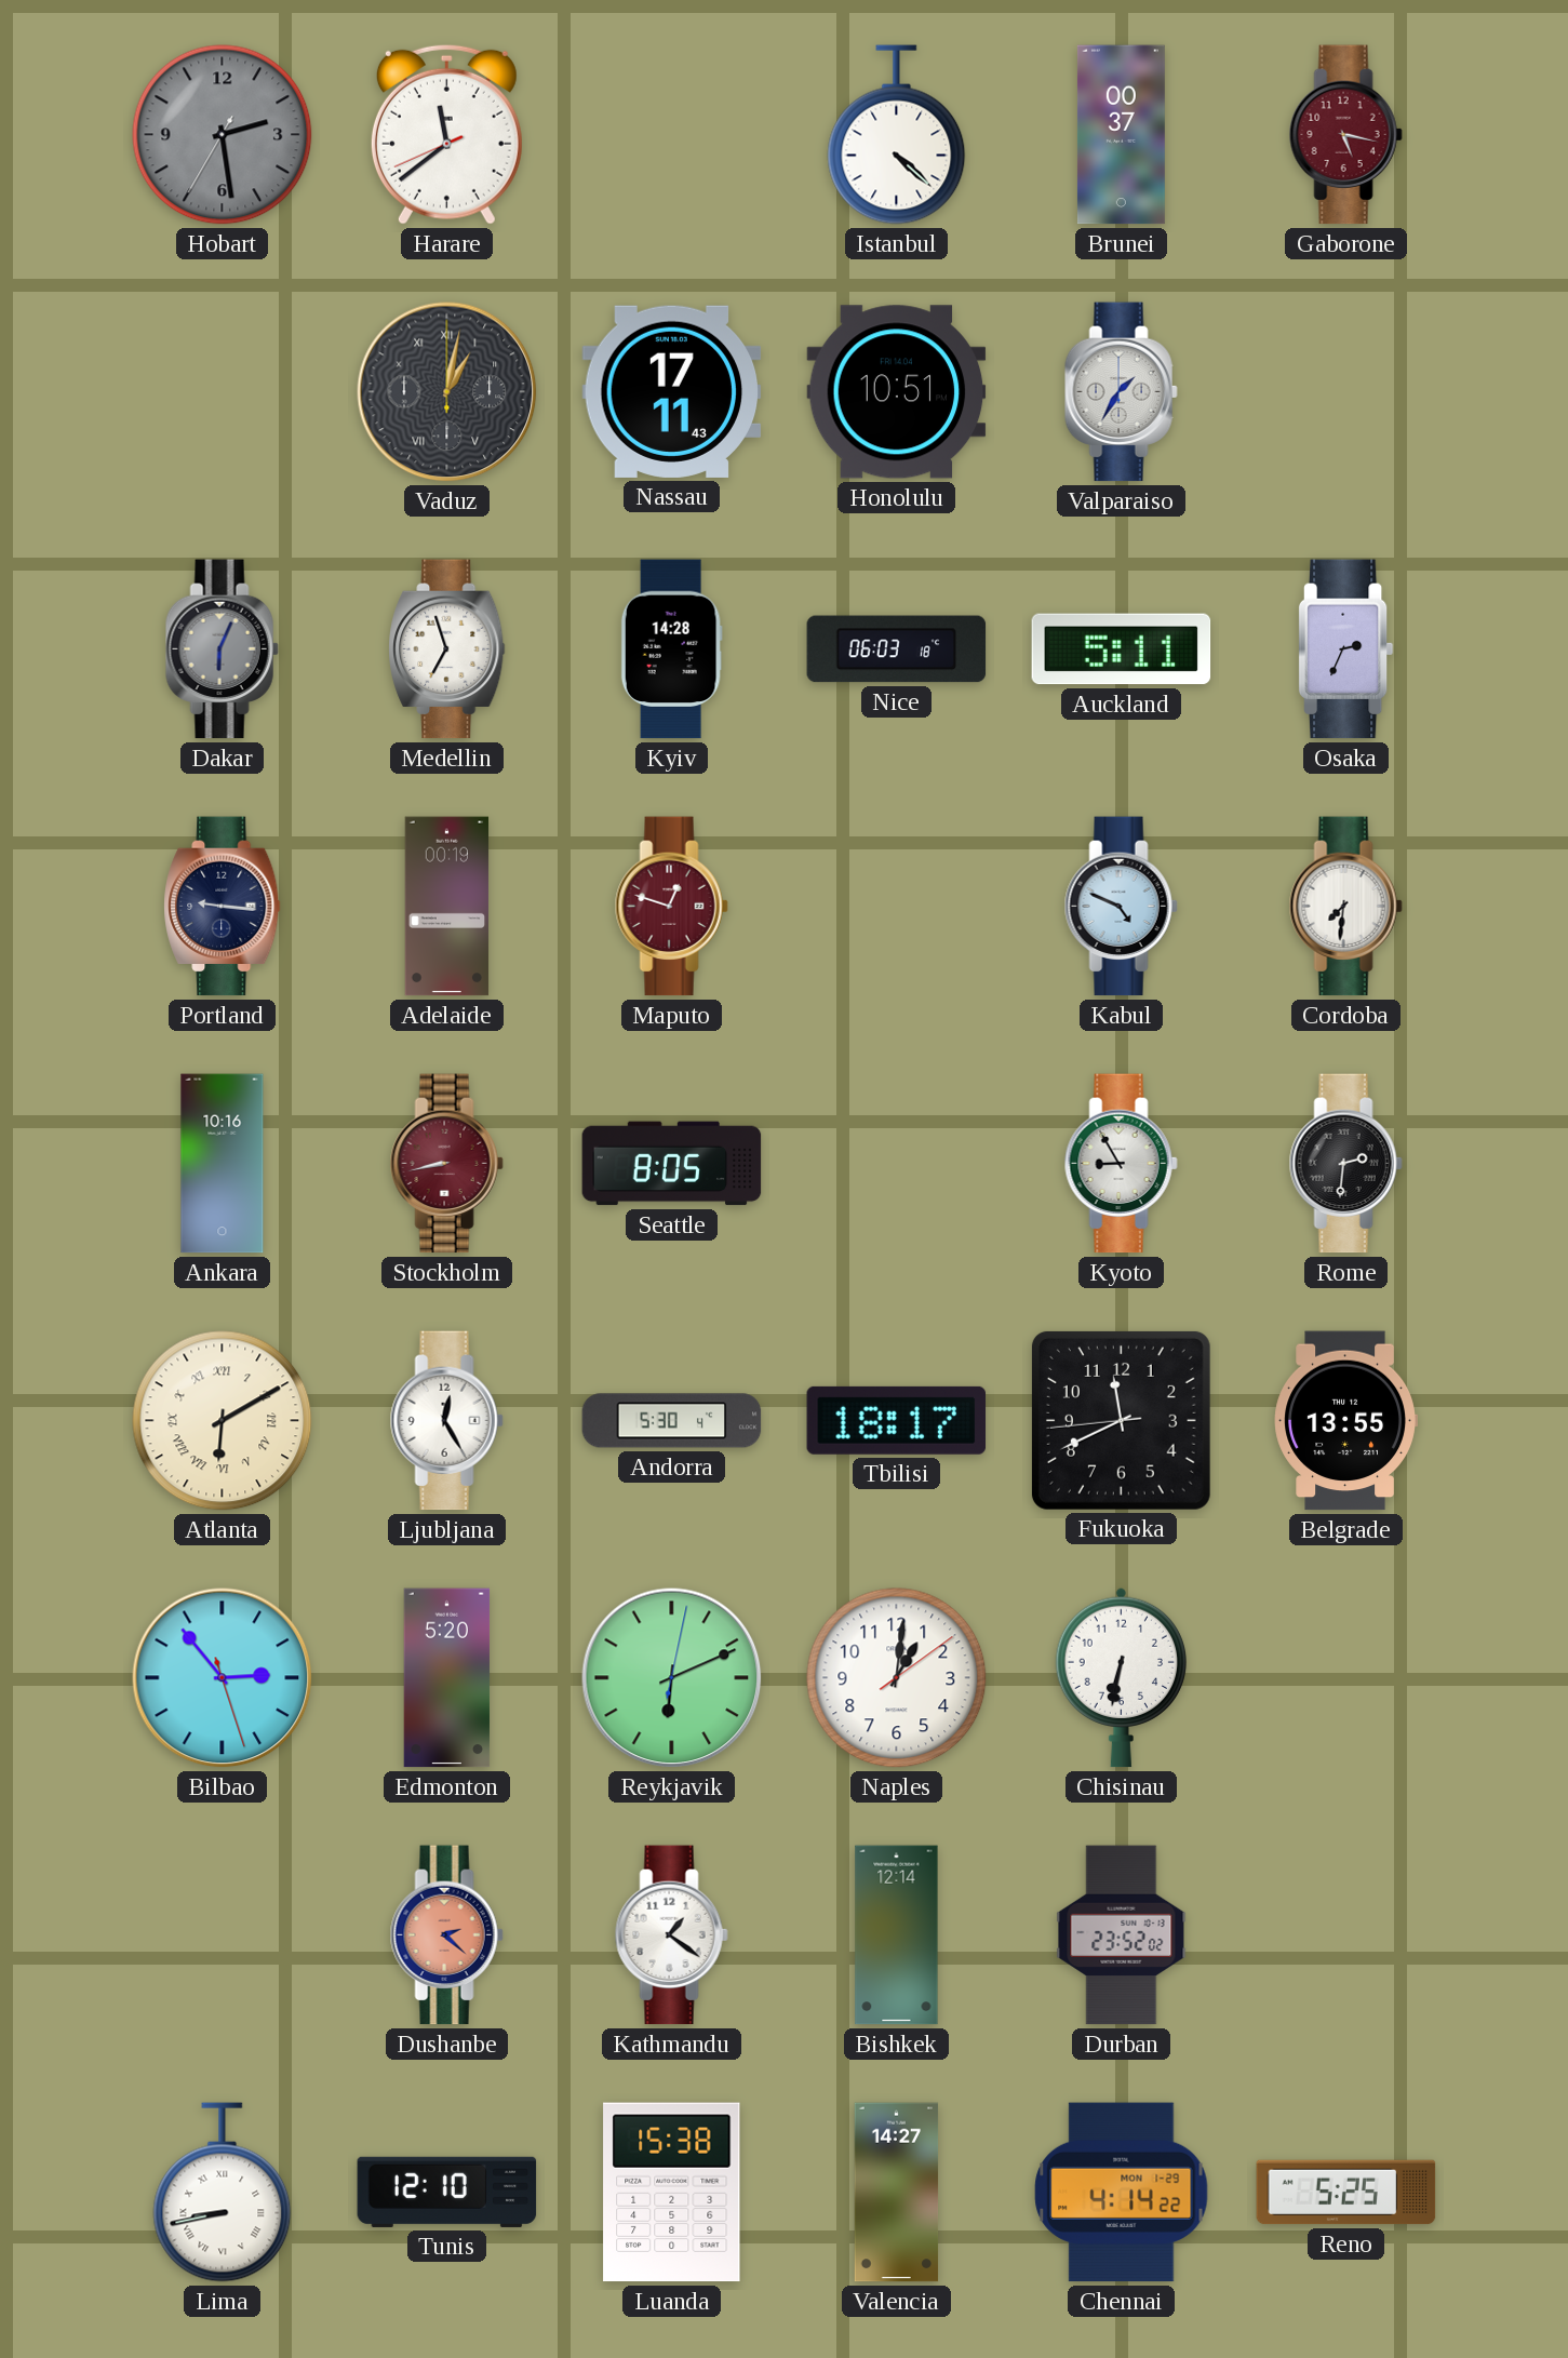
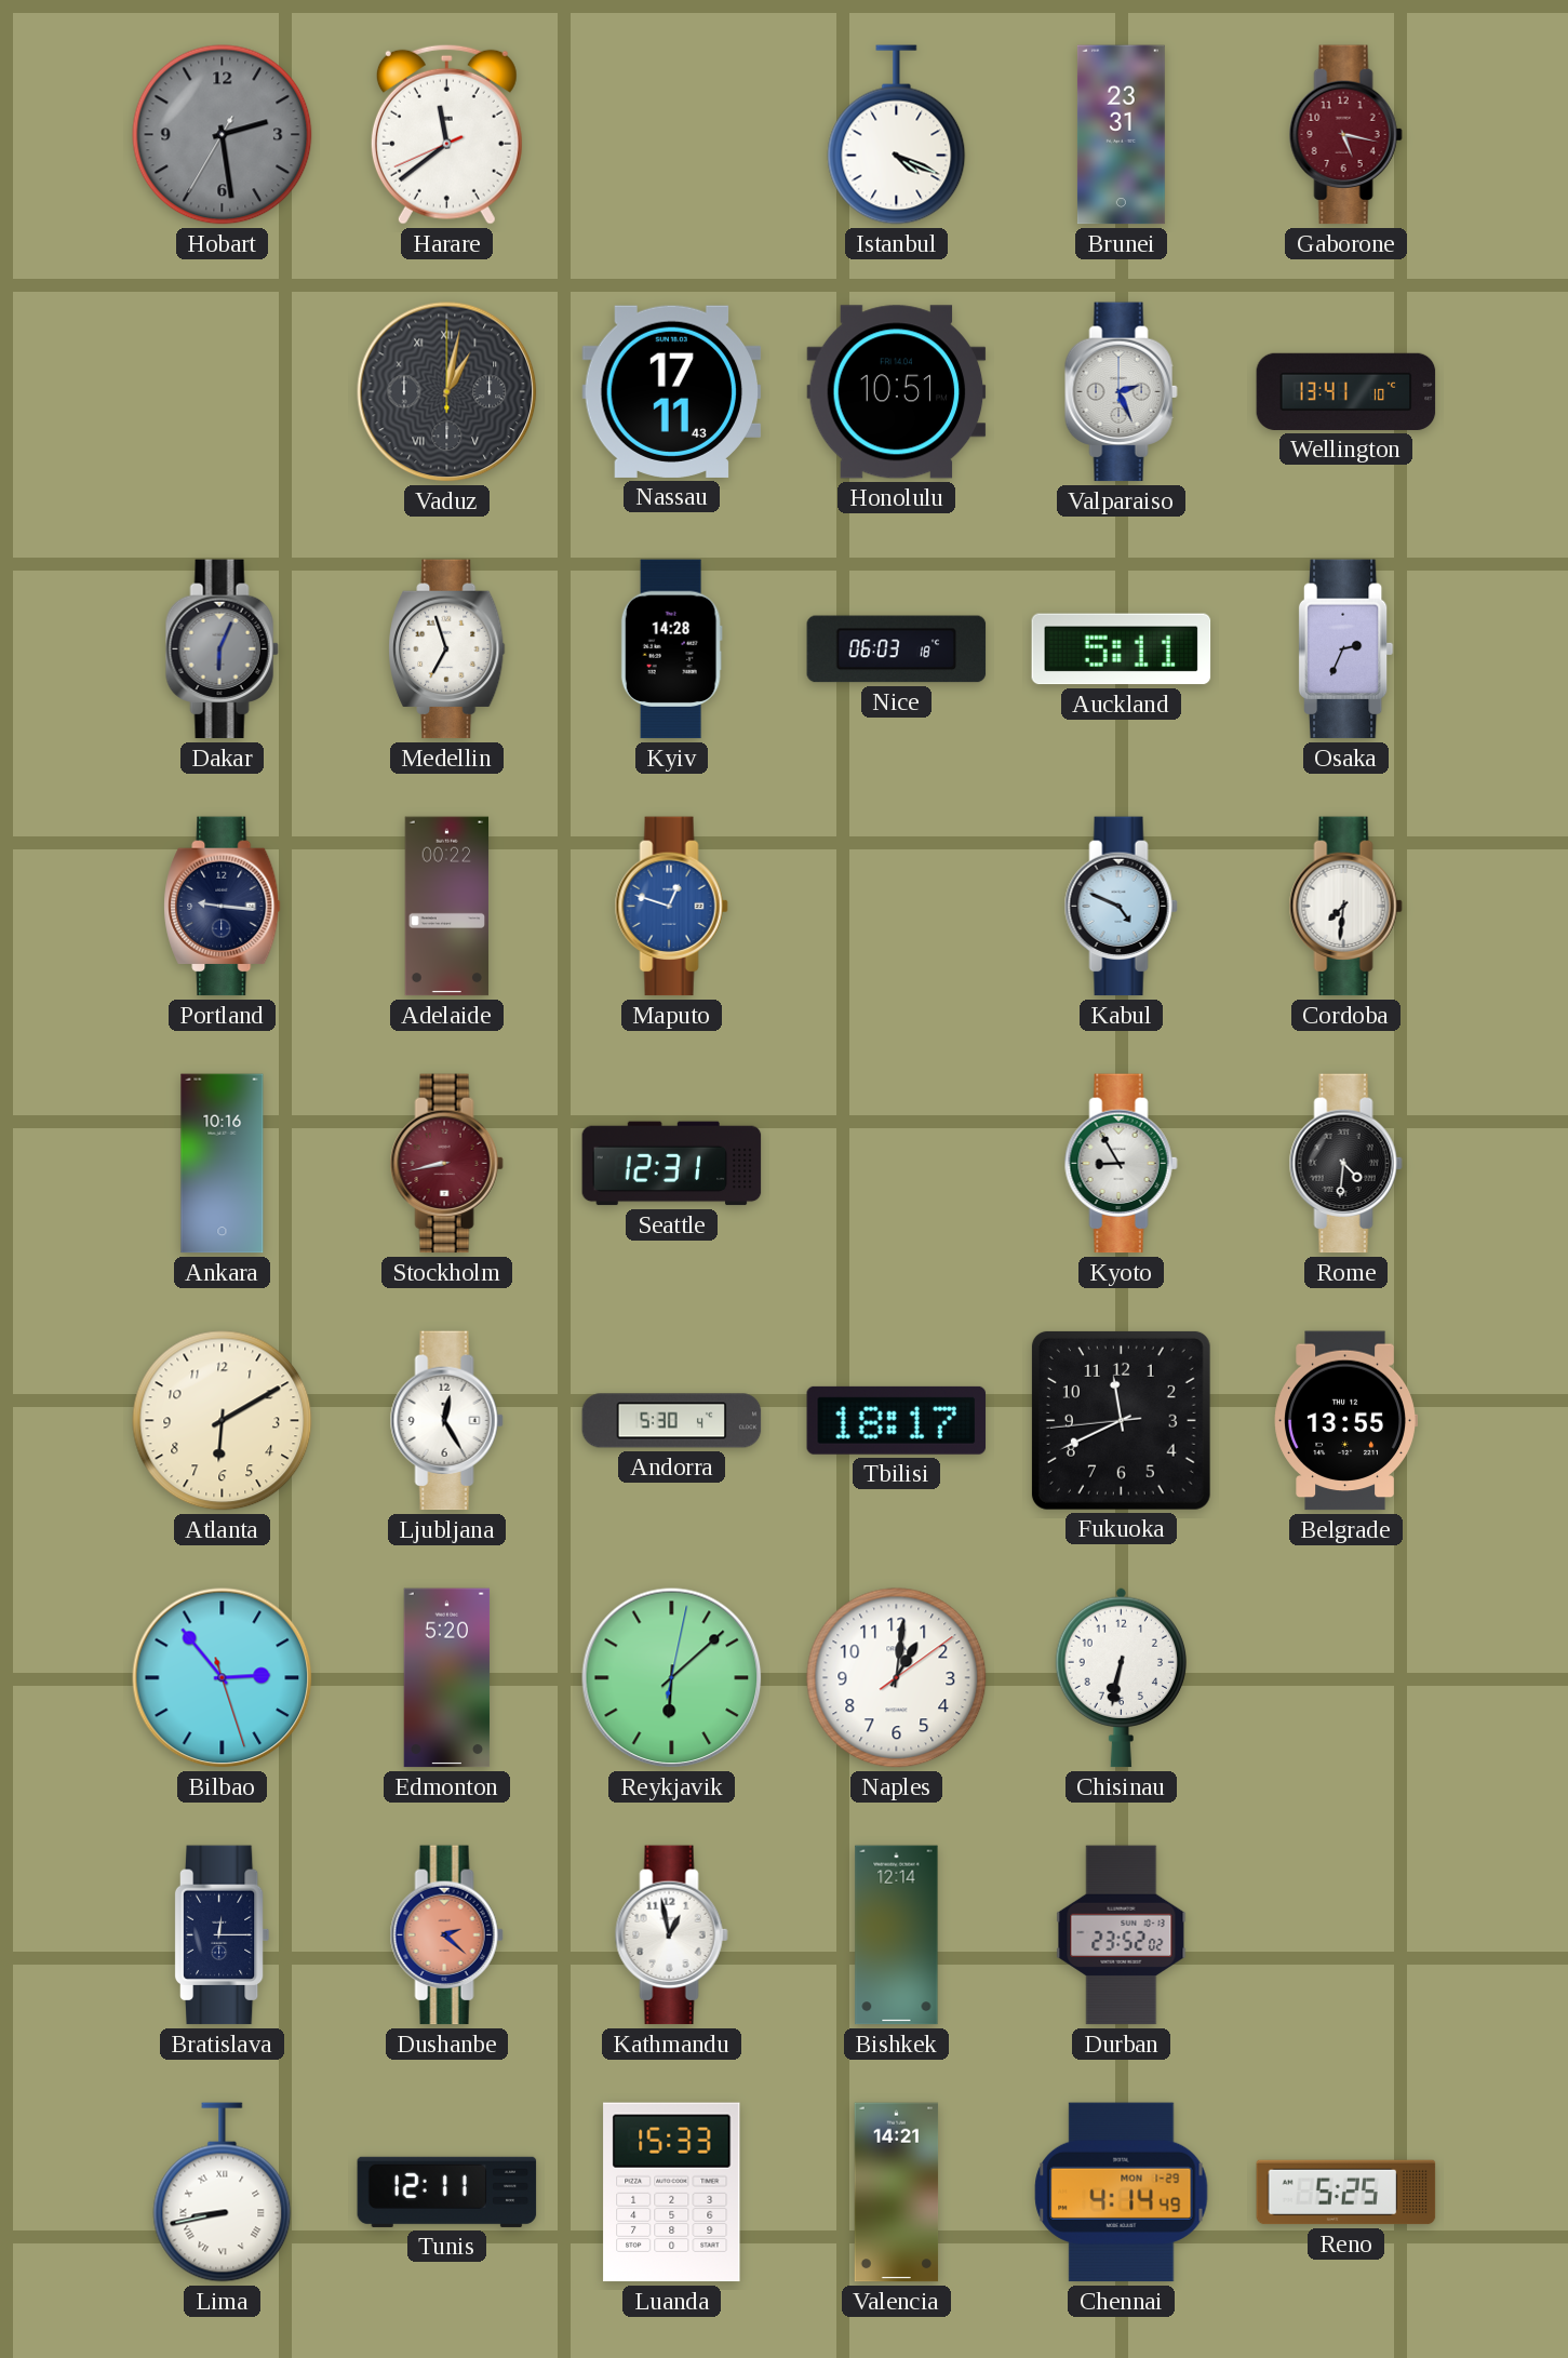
Istanbul: 4:22 -> 4:19 (897, 135)
Brunei: 00:37 -> 23:31 (1121, 135)
Valparaiso: 1:35 -> 2:26 (1121, 392)
Wellington: none -> 13:41 (1346, 391)
Adelaide: 00:19 -> 00:22 (447, 907)
Maputo dial: burgundy -> blue (671, 907)
Seattle: 8:05 -> 12:31 (672, 1164)
Rome: 2:31 -> 4:31 (1345, 1164)
Atlanta numerals: Roman -> Arabic (223, 1421)
Reykjavik: 6:11 -> 6:08 (672, 1678)
Bratislava: none -> 12:15 (222, 1935)
Kathmandu: 1:21 -> 12:58 (671, 1935)
Tunis: 12:10 -> 12:11 (447, 2192)
Luanda: 15:38 -> 15:33 (672, 2193)
Valencia: 14:27 -> 14:21 (897, 2193)
Chennai: 4:14:22 -> 4:14:49 (1122, 2193)
